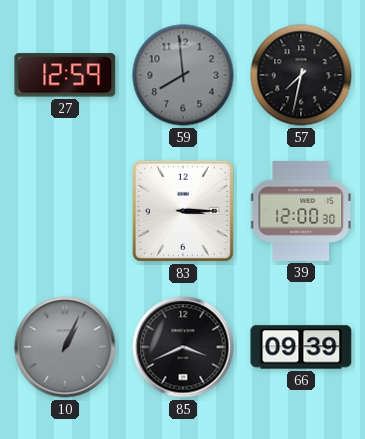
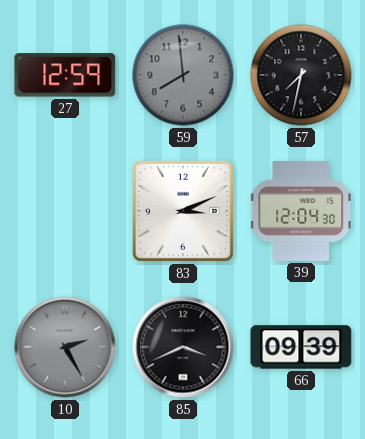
83: 3:15 -> 3:11 (183, 211)
39: 12:00 -> 12:04 (300, 211)
10: 1:04 -> 2:25 (65, 347)
